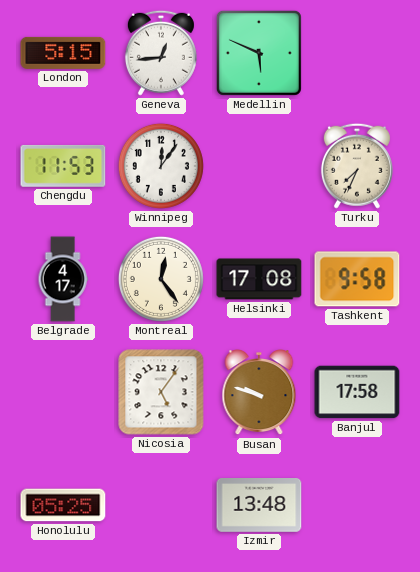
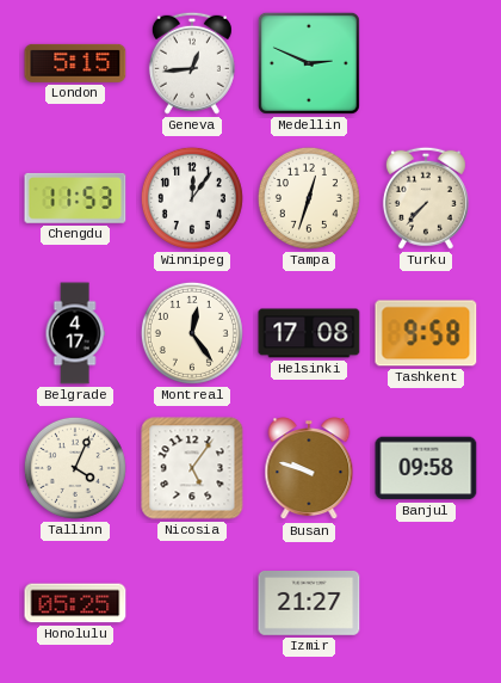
Medellin: 5:49 -> 2:49 (309, 63)
Tampa: none -> 12:33 (309, 198)
Turku: 7:34 -> 7:37 (426, 198)
Tallinn: none -> 4:04 (75, 468)
Banjul: 17:58 -> 09:58 (426, 468)
Izmir: 13:48 -> 21:27 (309, 604)
